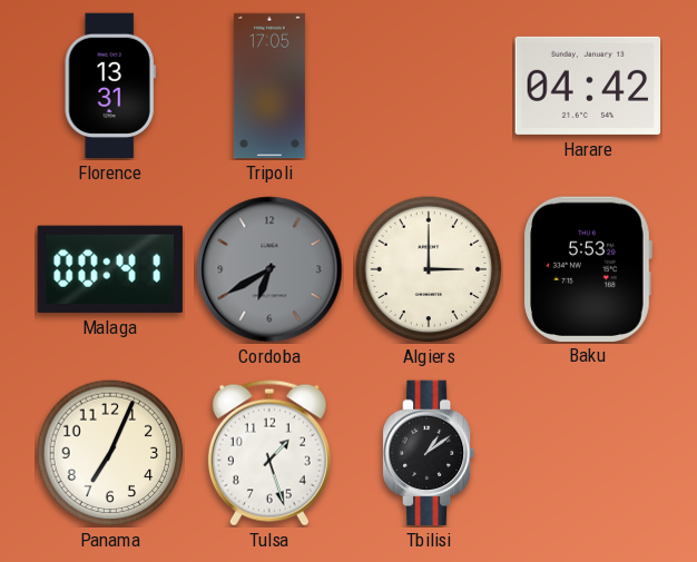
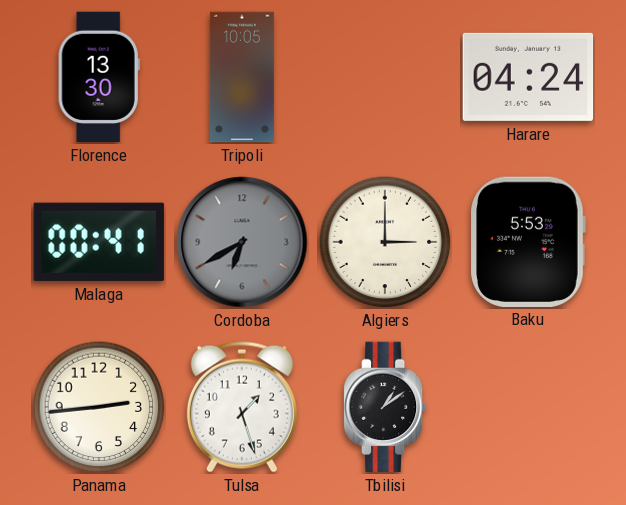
Florence: 13:31 -> 13:30 (99, 77)
Tripoli: 17:05 -> 10:05 (242, 77)
Harare: 04:42 -> 04:24 (528, 77)
Panama: 7:04 -> 2:44 (99, 407)
